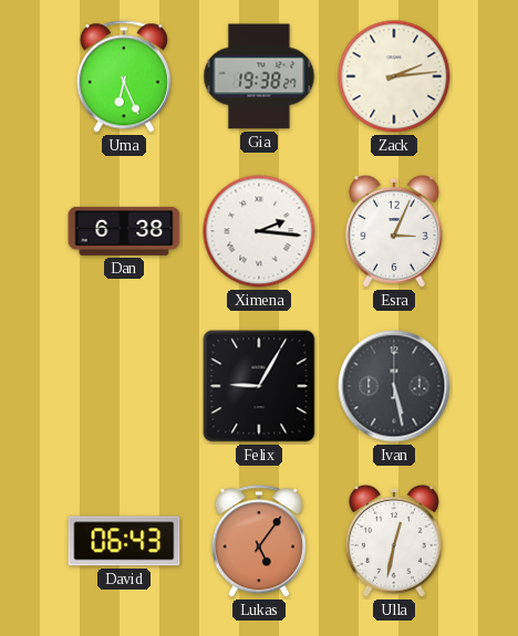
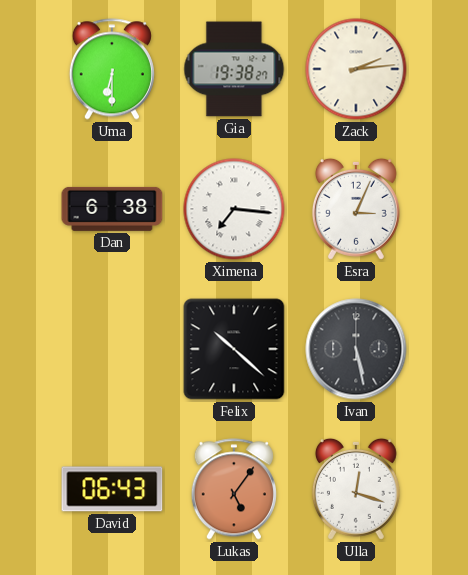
Uma: 6:26 -> 6:30 (112, 69)
Ximena: 2:16 -> 7:16 (234, 209)
Felix: 9:05 -> 10:22 (234, 349)
Ulla: 12:32 -> 12:18 (356, 489)
